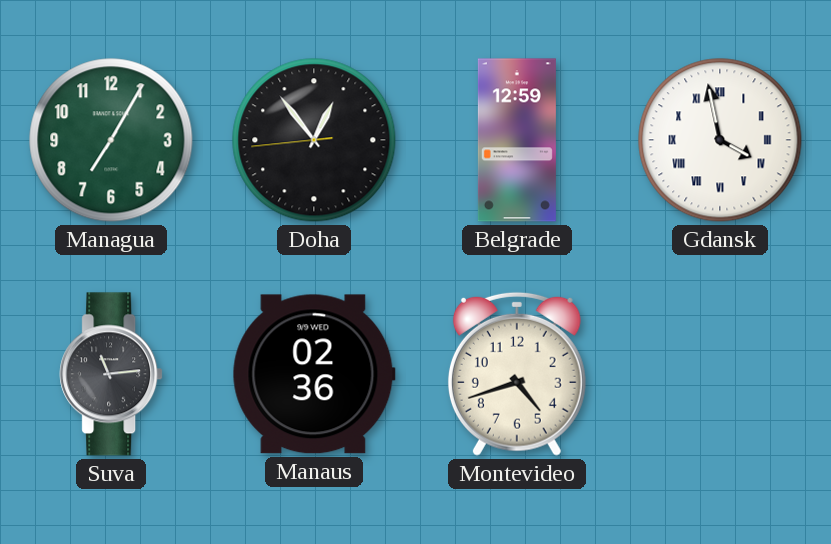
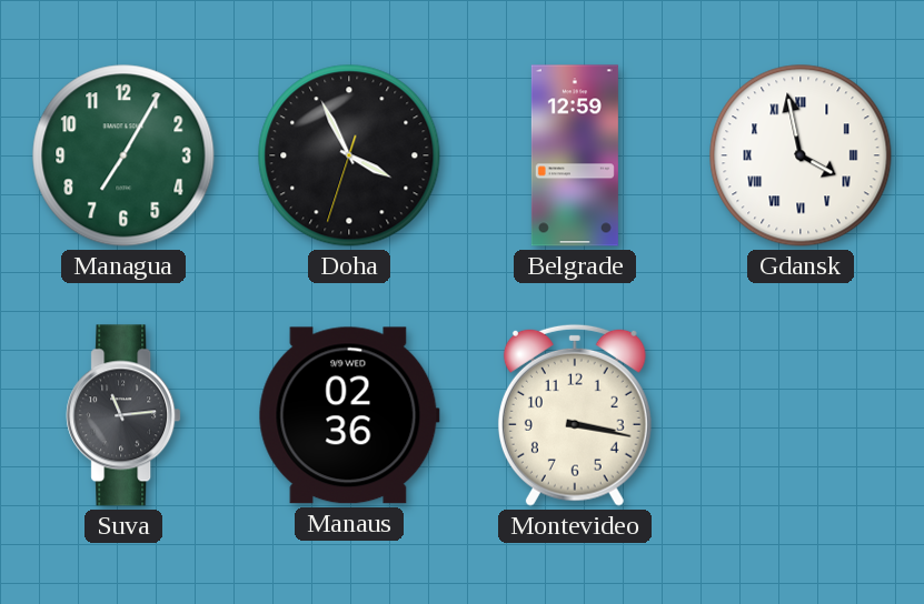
Doha: 12:53 -> 3:55 (349, 155)
Montevideo: 4:42 -> 3:17 (575, 415)
